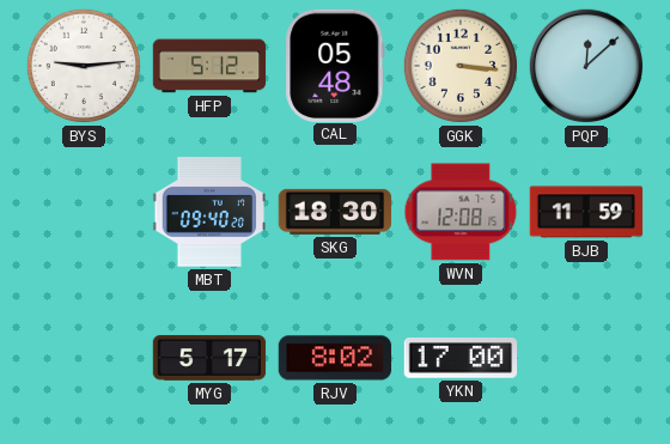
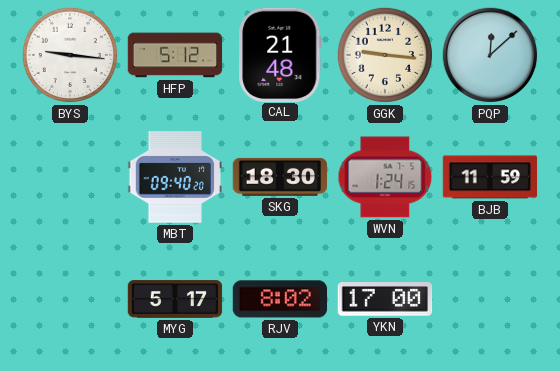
BYS: 9:14 -> 9:16 (70, 55)
CAL: 05:48 -> 21:48 (280, 54)
GGK: 3:16 -> 9:16 (385, 55)
WVN: 12:08 -> 1:24 (385, 177)
